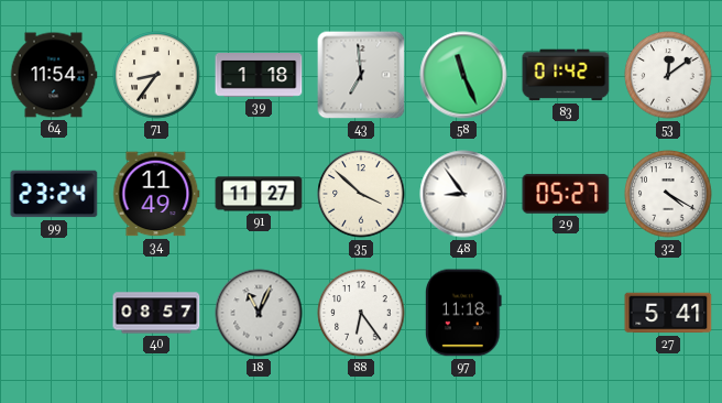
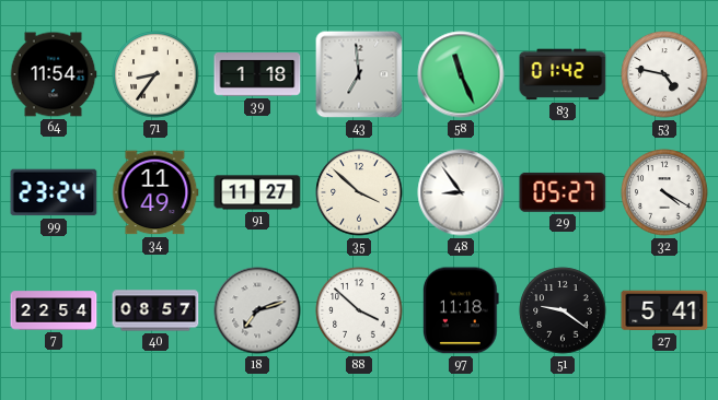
53: 12:09 -> 4:47 (664, 74)
7: none -> 22:54 (54, 310)
18: 11:04 -> 7:12 (257, 310)
88: 6:24 -> 3:52 (359, 310)
51: none -> 9:21 (563, 310)
